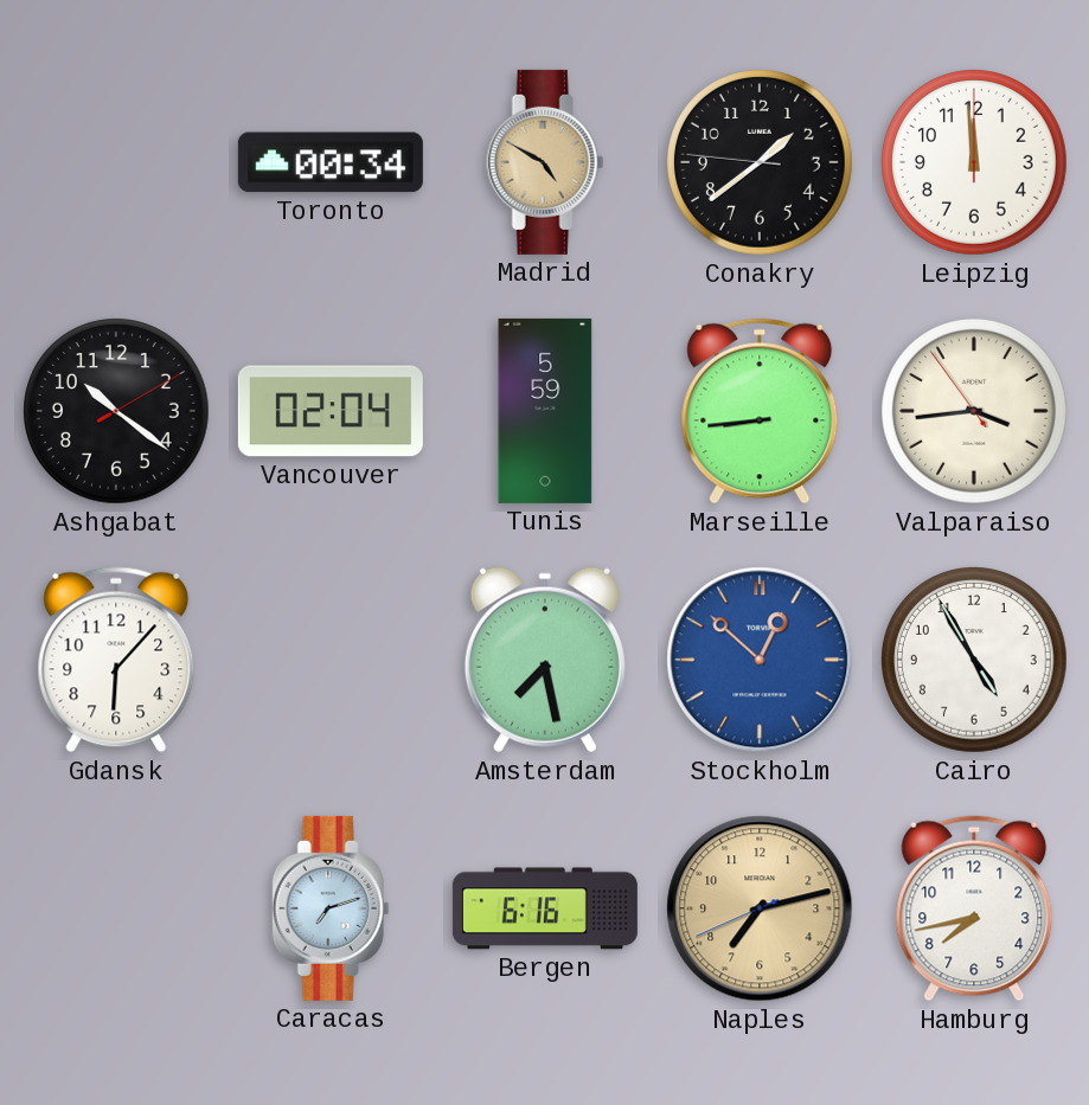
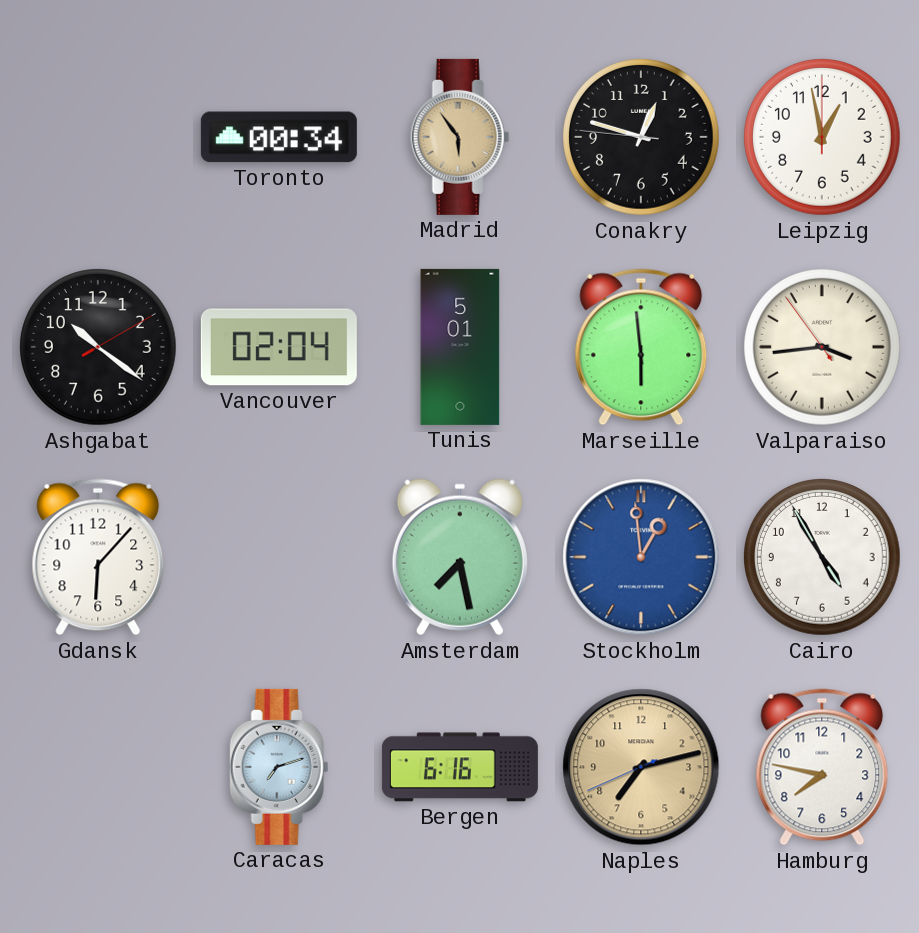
Madrid: 4:50 -> 5:54 (460, 137)
Conakry: 1:38 -> 12:47 (642, 138)
Leipzig: 11:59 -> 12:58 (823, 138)
Tunis: 5:59 -> 5:01 (460, 347)
Marseille: 8:44 -> 5:59 (641, 347)
Stockholm: 12:52 -> 12:59 (641, 557)
Hamburg: 7:43 -> 7:47 (822, 767)
